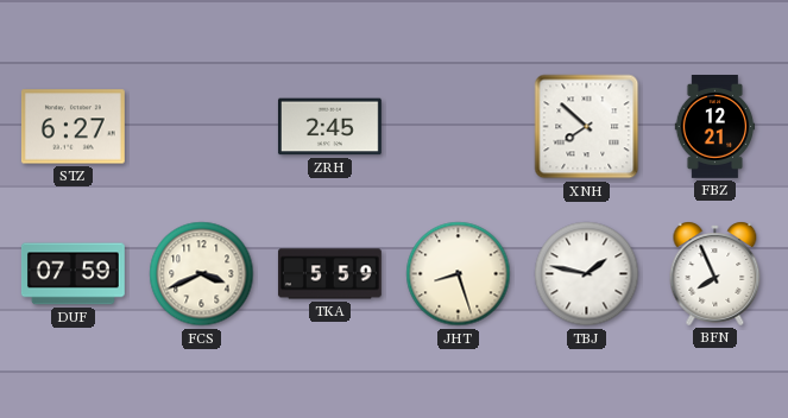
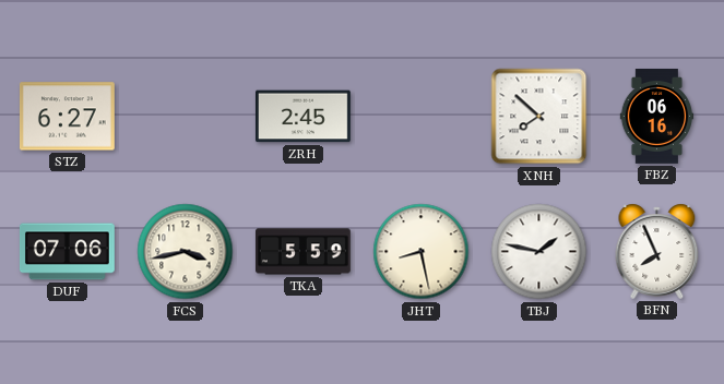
FBZ: 12:21 -> 06:16 (657, 117)
DUF: 07:59 -> 07:06 (67, 252)
FCS: 3:41 -> 3:43 (186, 252)
JHT: 8:27 -> 8:28 (422, 252)
